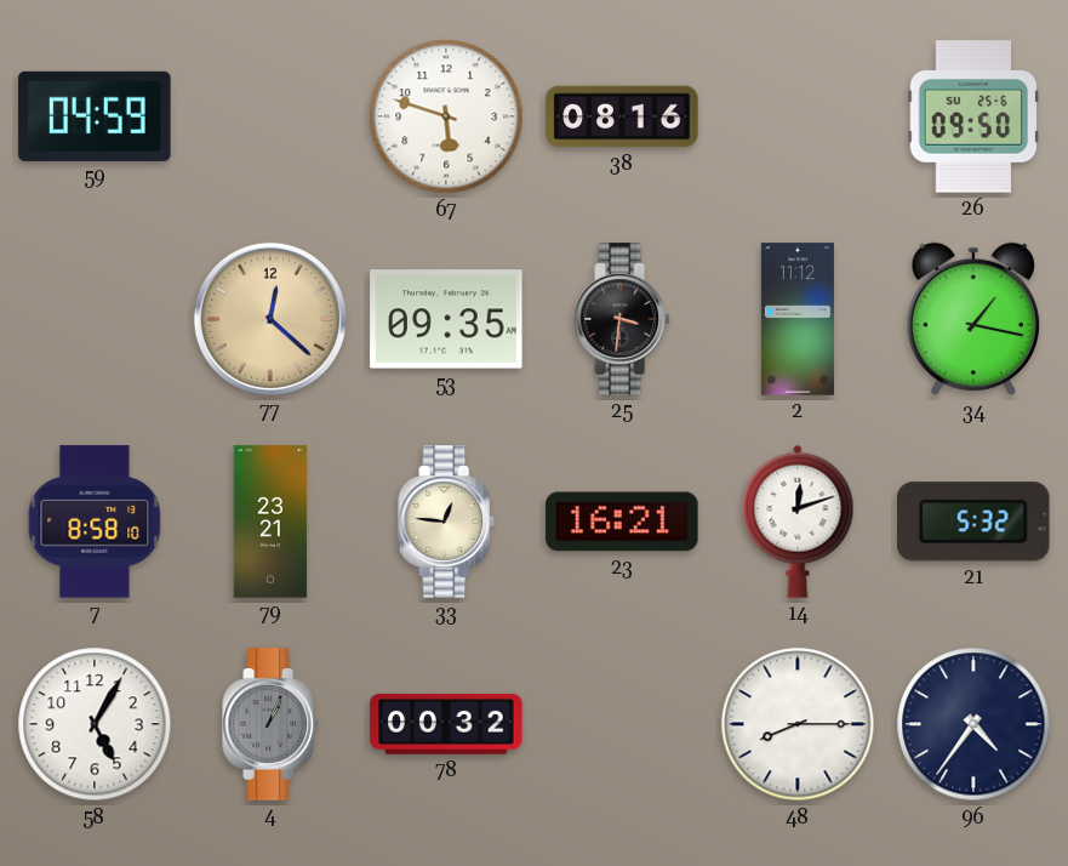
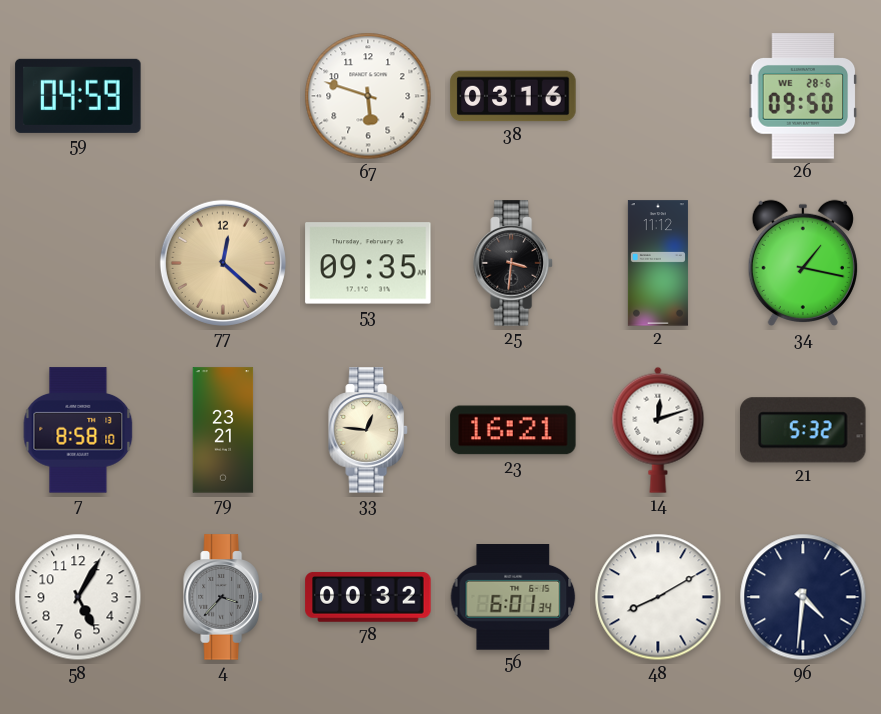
38: 08:16 -> 03:16 (513, 96)
26 date: SU 25-6 -> WE 28-6 (803, 96)
4: 1:04 -> 3:37 (223, 597)
56: none -> 6:01 (513, 598)
48: 8:15 -> 8:10 (658, 597)
96: 4:36 -> 4:31 (803, 597)
